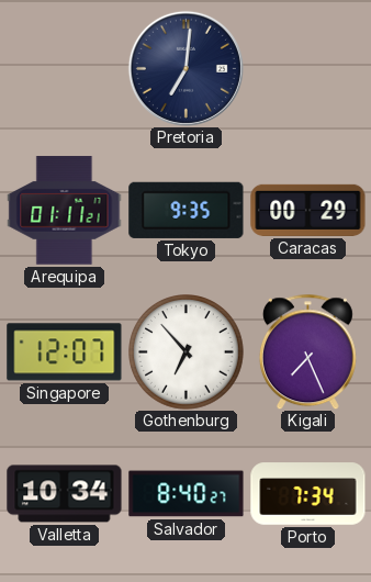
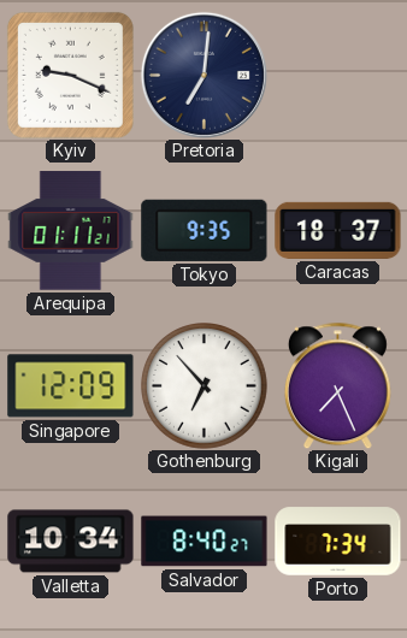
Kyiv: none -> 9:19 (70, 75)
Caracas: 00:29 -> 18:37 (338, 230)
Singapore: 12:07 -> 12:09 (71, 386)
